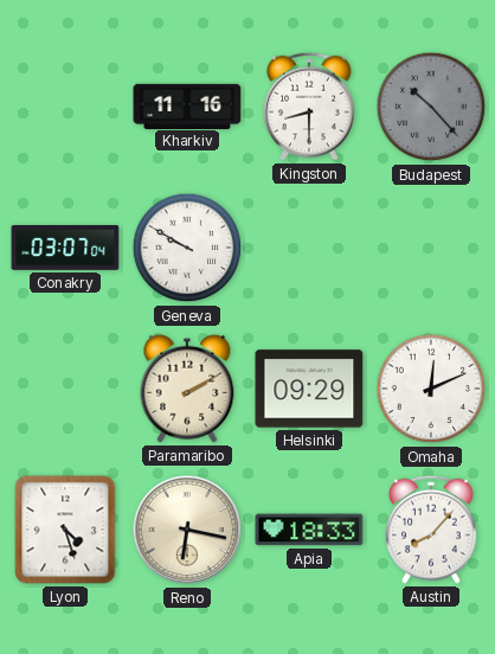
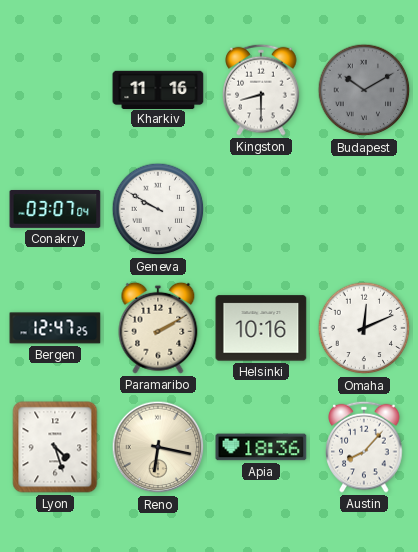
Budapest: 10:23 -> 10:10 (364, 90)
Bergen: none -> 12:47 (55, 328)
Helsinki: 09:29 -> 10:16 (261, 328)
Apia: 18:33 -> 18:36 (261, 447)
